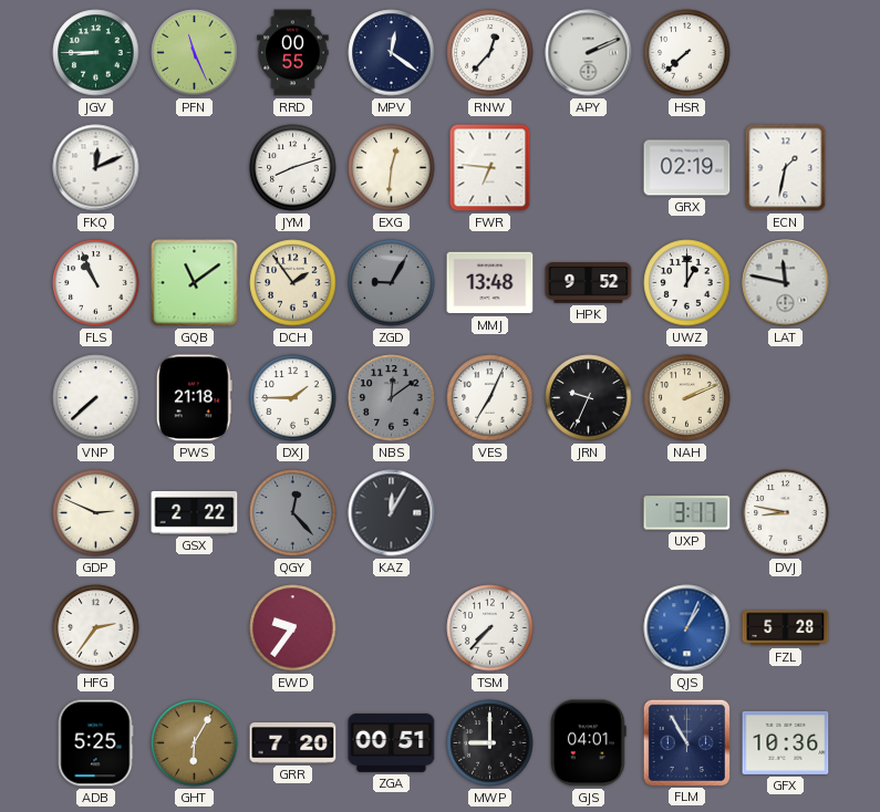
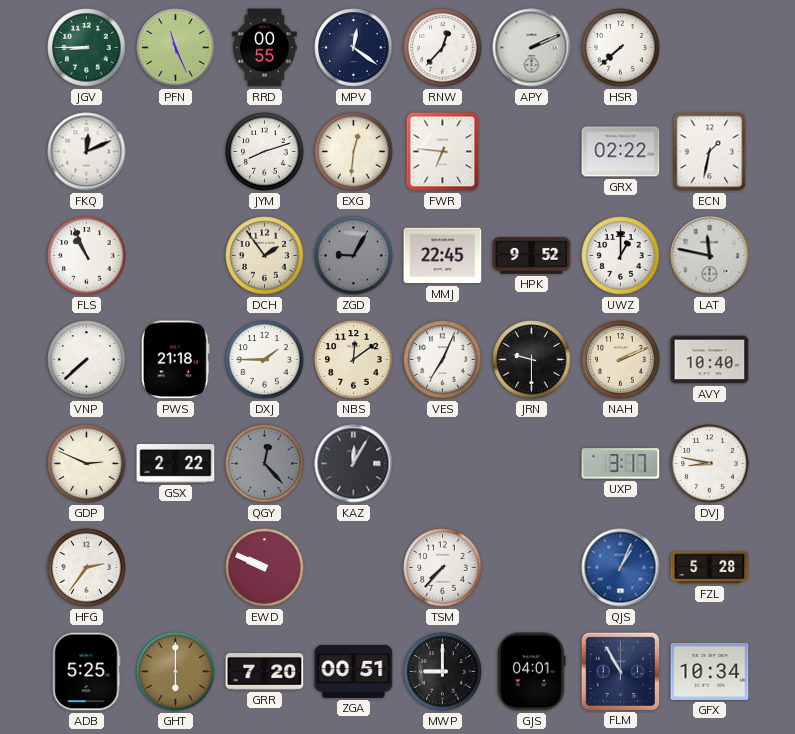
GRX: 02:19 -> 02:22 (621, 152)
GQB: 11:09 -> none (195, 283)
MMJ: 13:48 -> 22:45 (443, 256)
NBS dial: grey -> cream (354, 360)
JRN: 9:34 -> 9:30 (532, 360)
AVY: none -> 10:40 (710, 360)
EWD: 9:36 -> 9:49 (265, 568)
GHT: 6:05 -> 6:00 (176, 672)
GFX: 10:36 -> 10:34 (710, 671)
